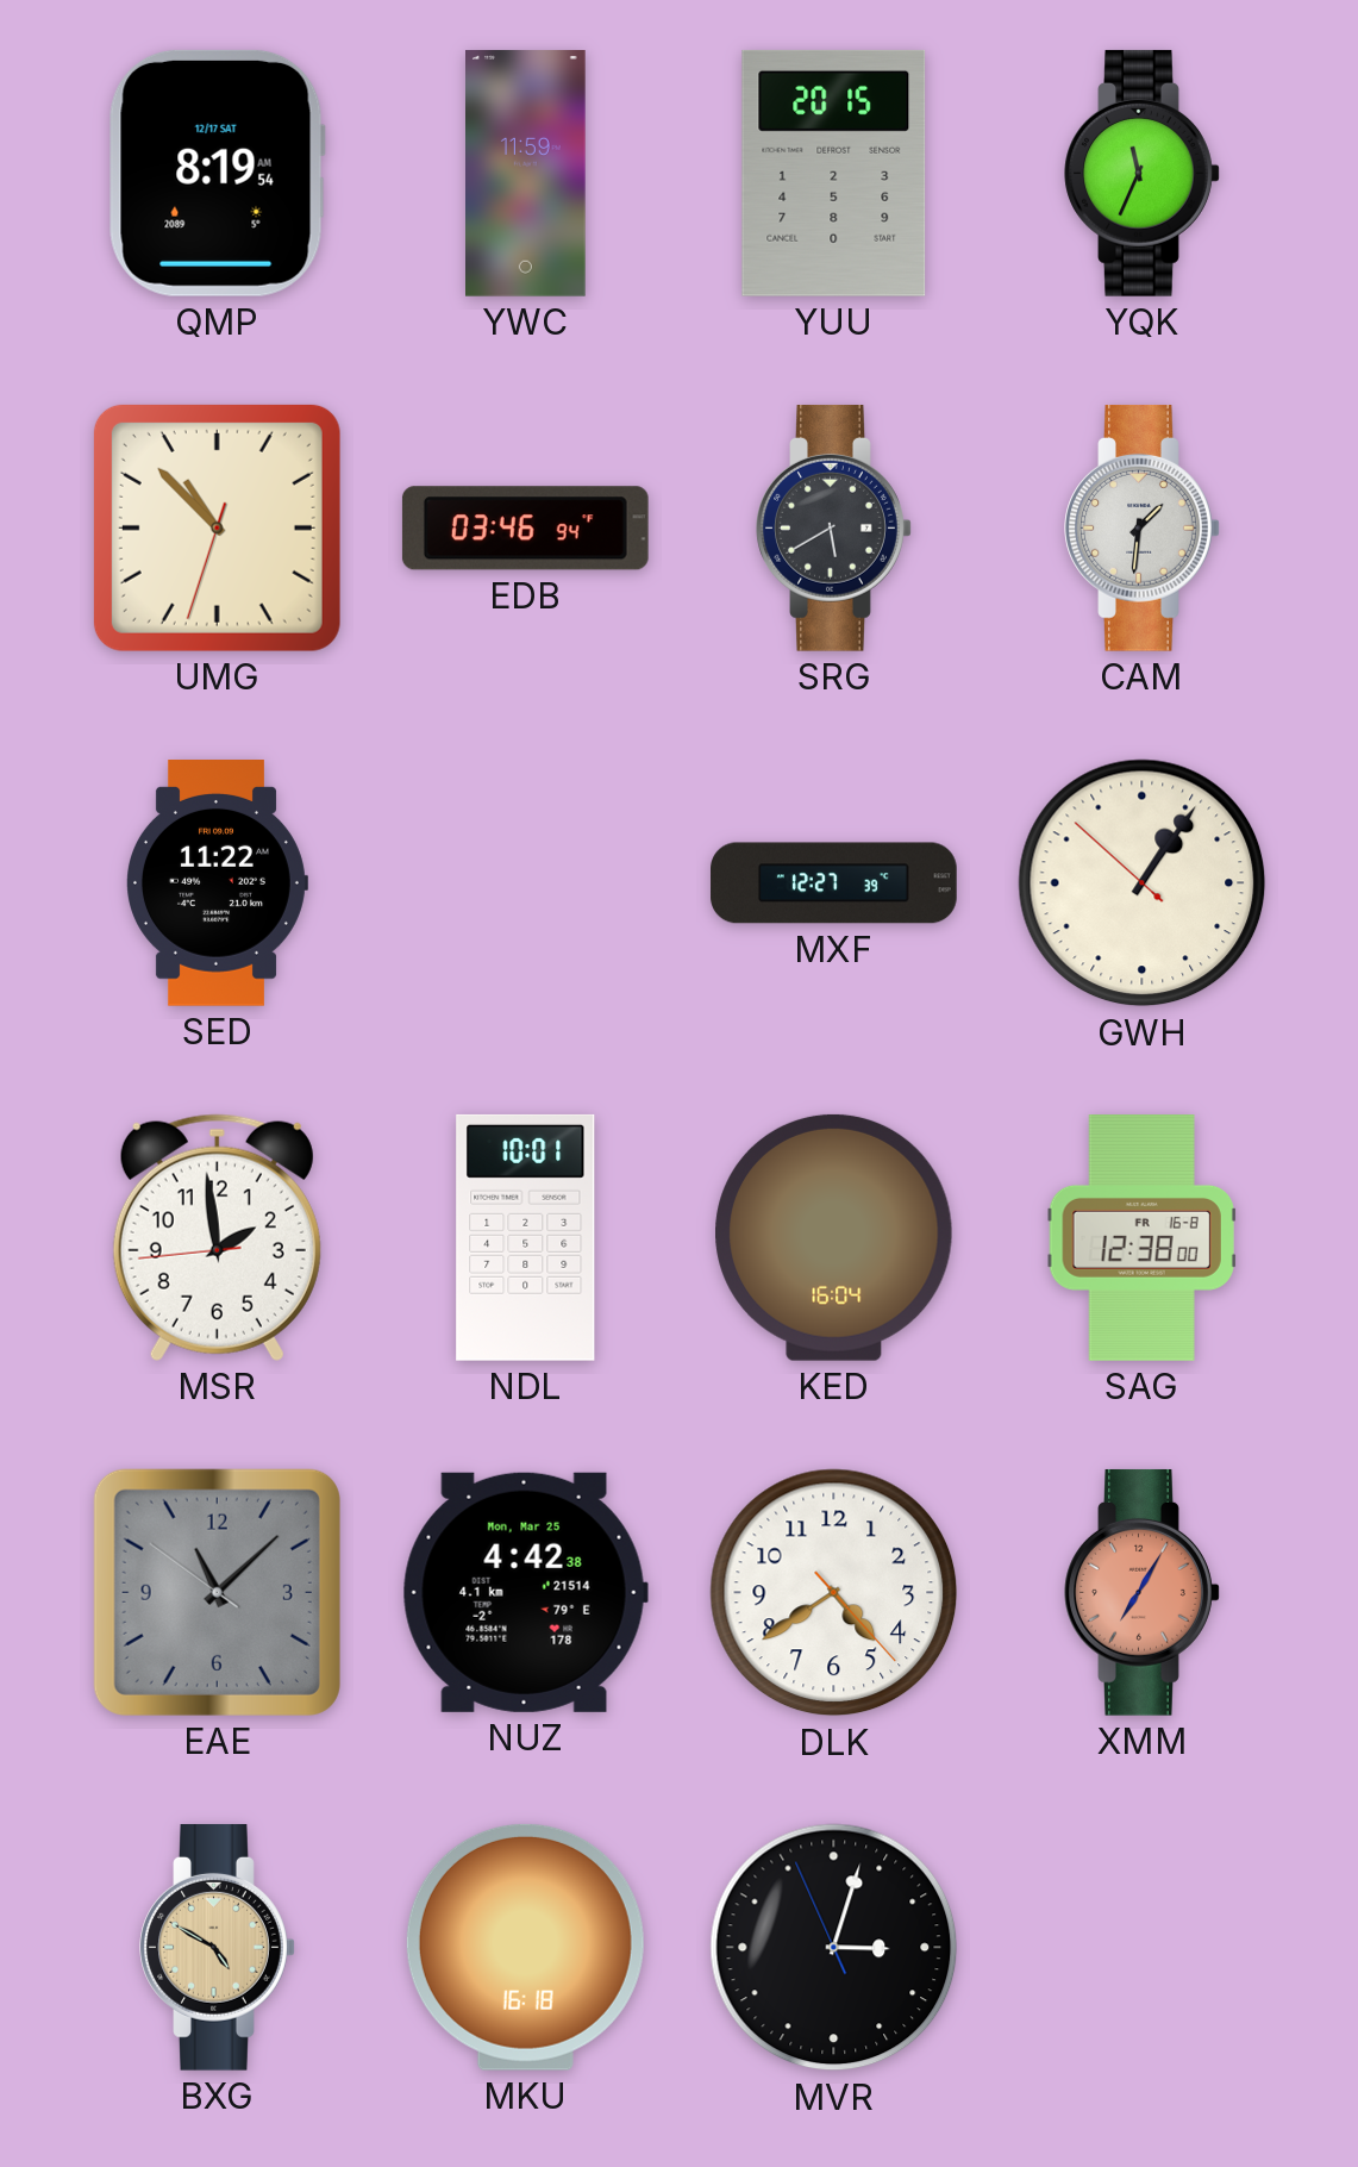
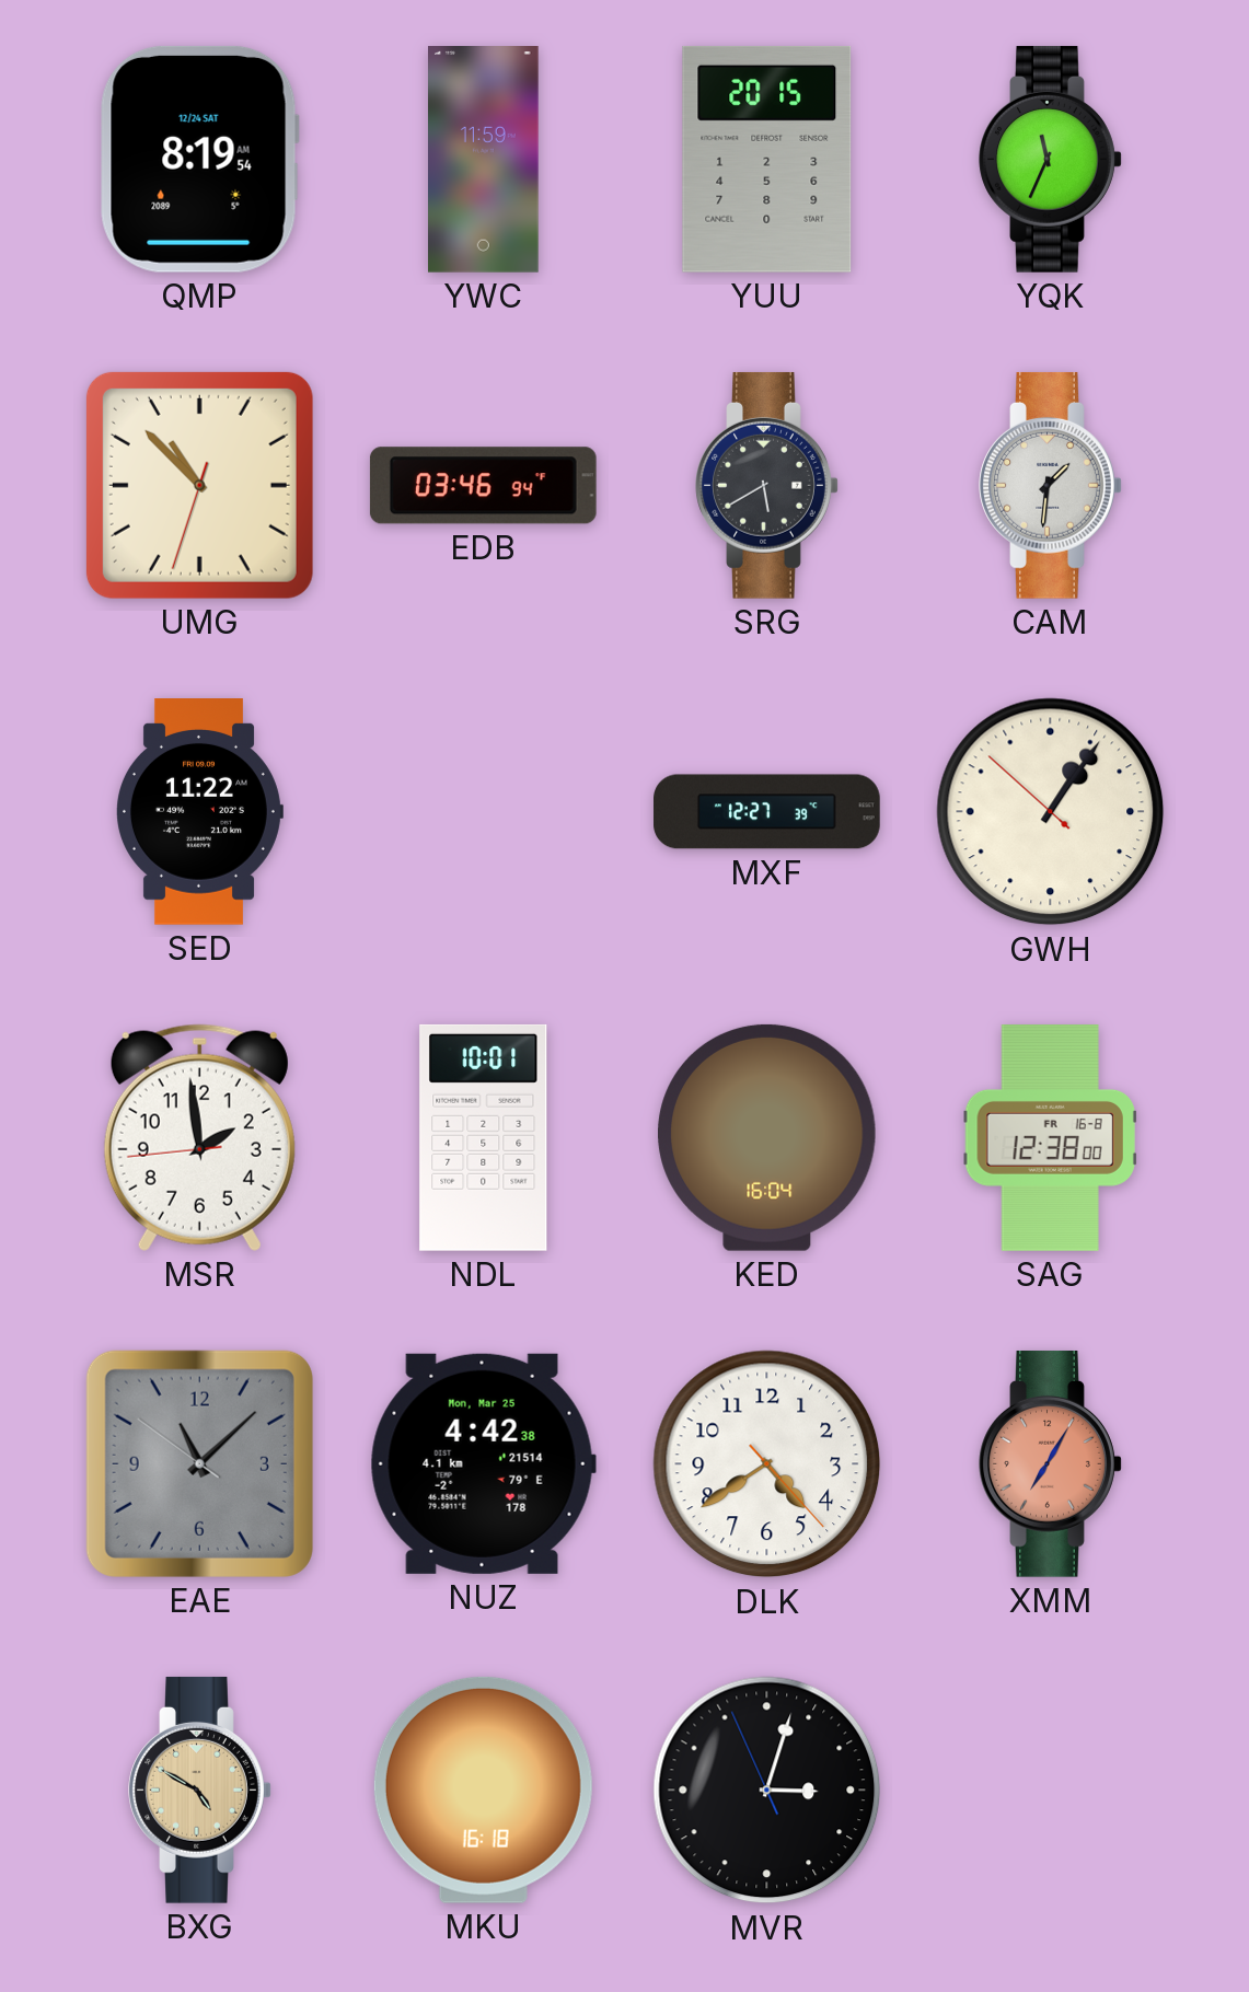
QMP date: 12/17 SAT -> 12/24 SAT (199, 159)
